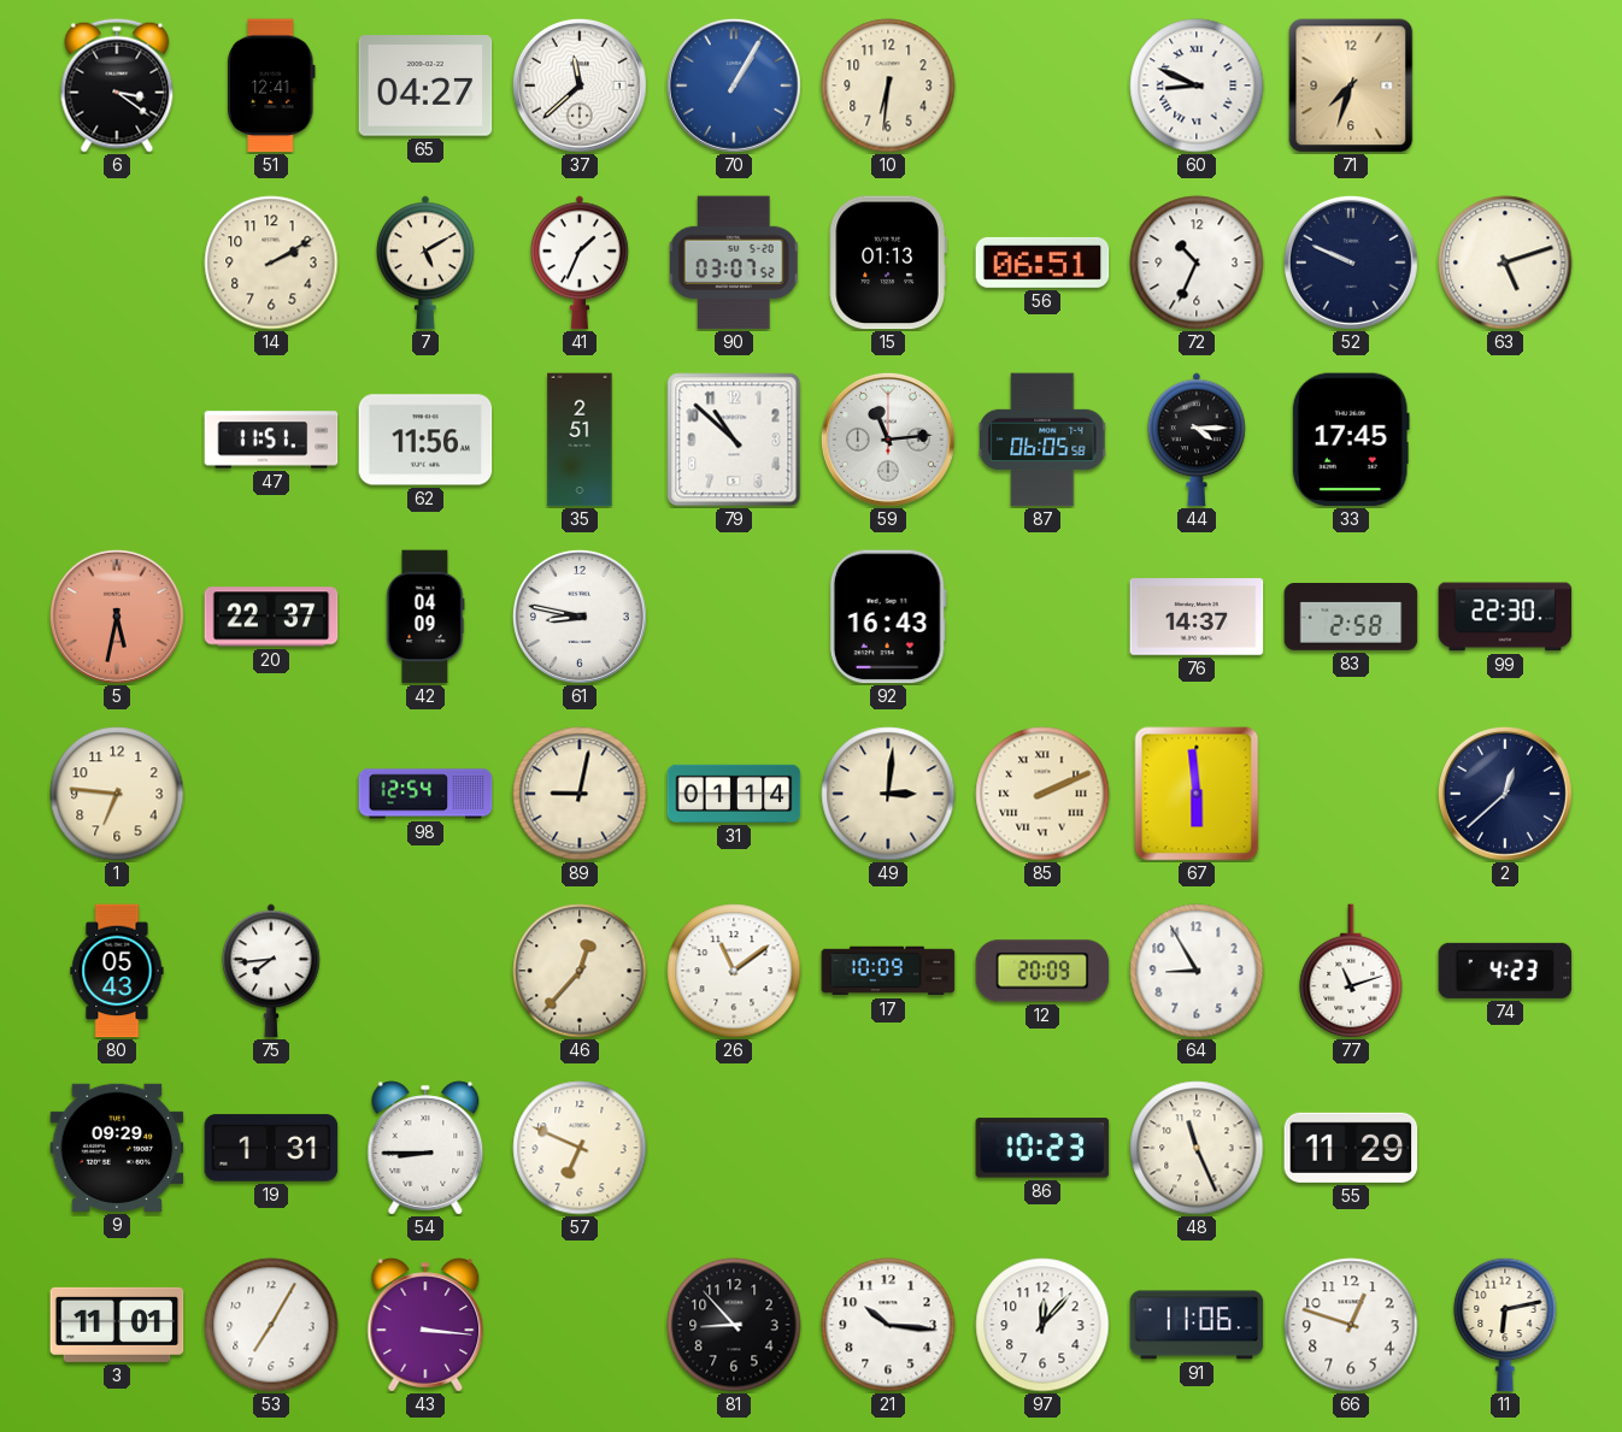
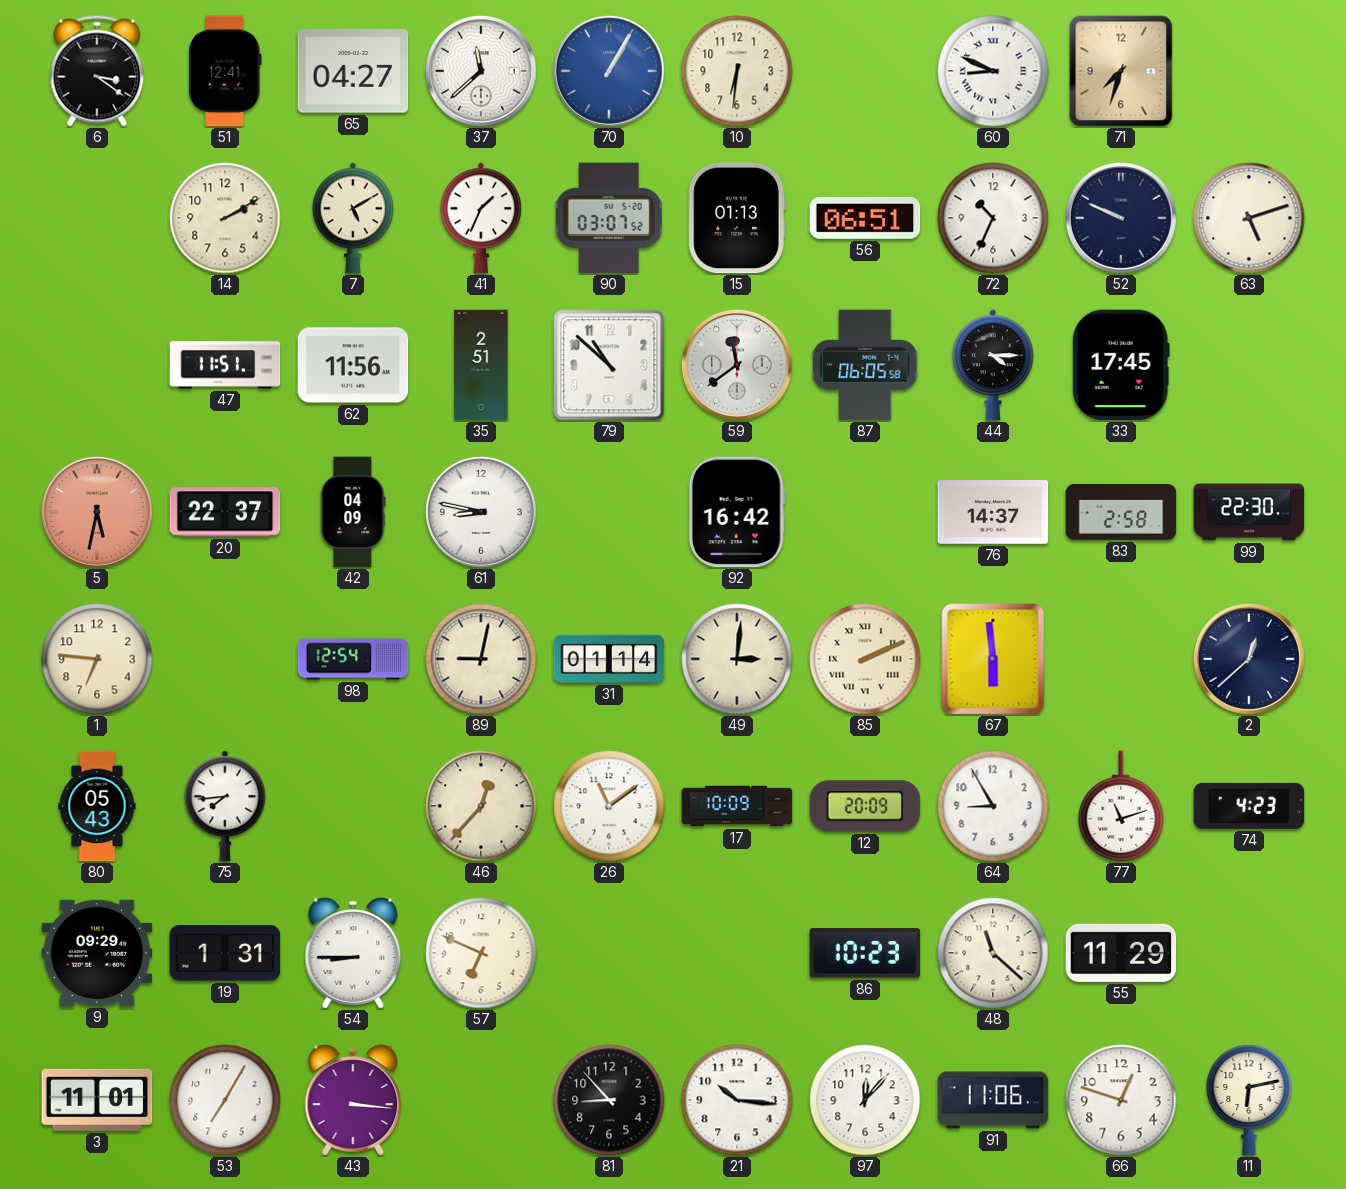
59: 11:14 -> 11:39 (737, 365)
92: 16:43 -> 16:42 (737, 512)
48: 11:26 -> 11:22 (993, 953)
